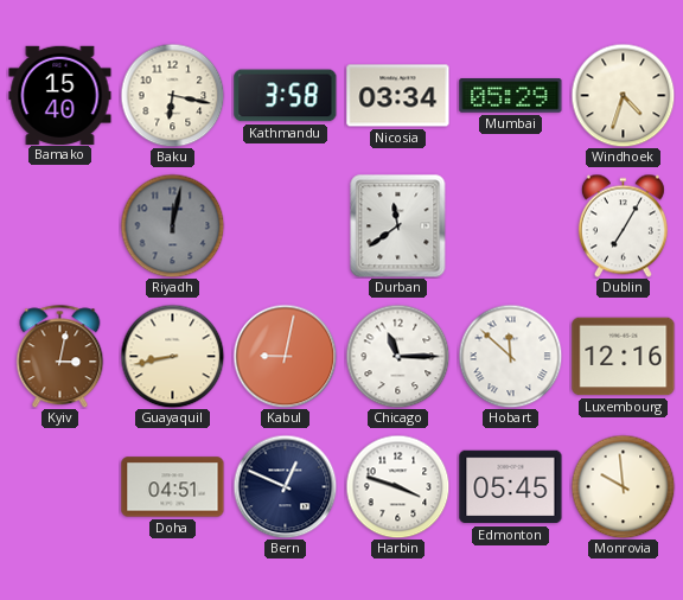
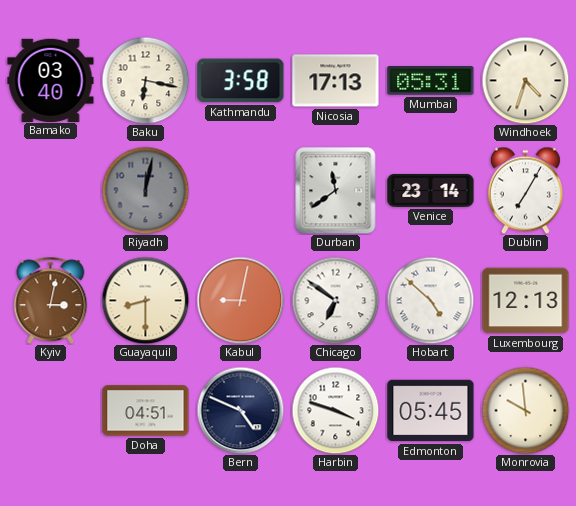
Bamako: 15:40 -> 03:40 (51, 80)
Nicosia: 03:34 -> 17:13 (336, 81)
Mumbai: 05:29 -> 05:31 (431, 81)
Venice: none -> 23:14 (431, 190)
Guayaquil: 8:43 -> 8:30 (145, 300)
Chicago: 11:15 -> 6:51 (335, 300)
Hobart: 11:52 -> 4:52 (430, 300)
Luxembourg: 12:16 -> 12:13 (526, 301)
Bern: 12:49 -> 4:49 (240, 410)
